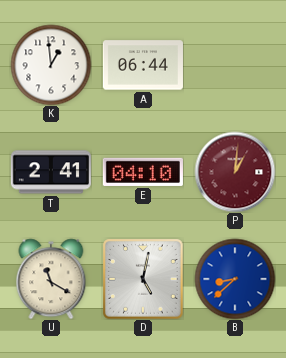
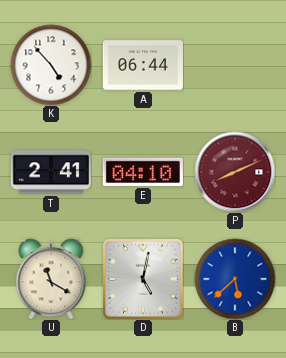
K: 12:59 -> 4:53 (51, 65)
P: 1:01 -> 8:11 (235, 172)
B: 8:38 -> 5:38 (235, 279)
